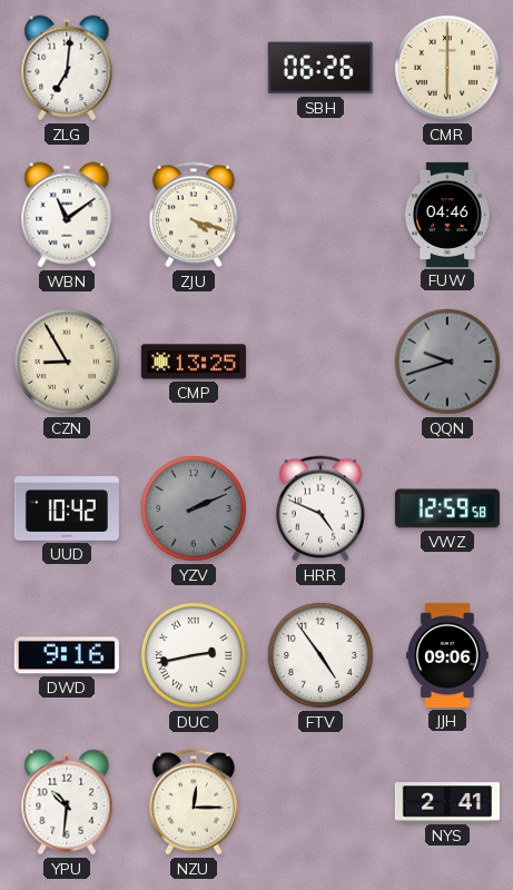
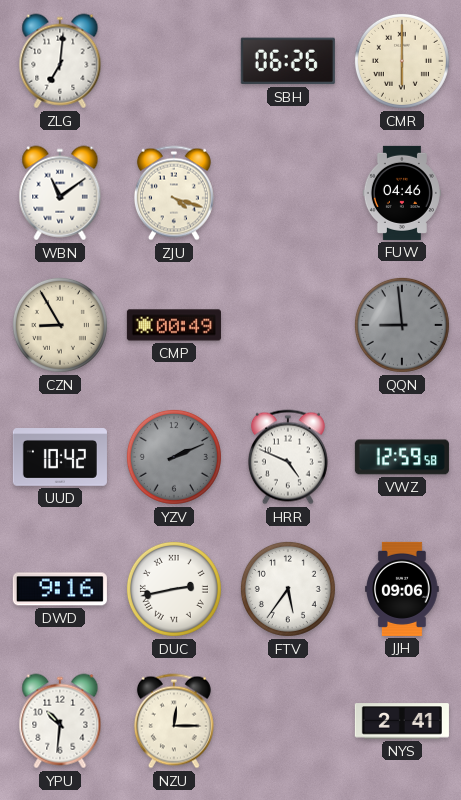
CMP: 13:25 -> 00:49 (174, 325)
QQN: 9:42 -> 8:59 (402, 325)
FTV: 4:54 -> 5:36 (288, 589)
